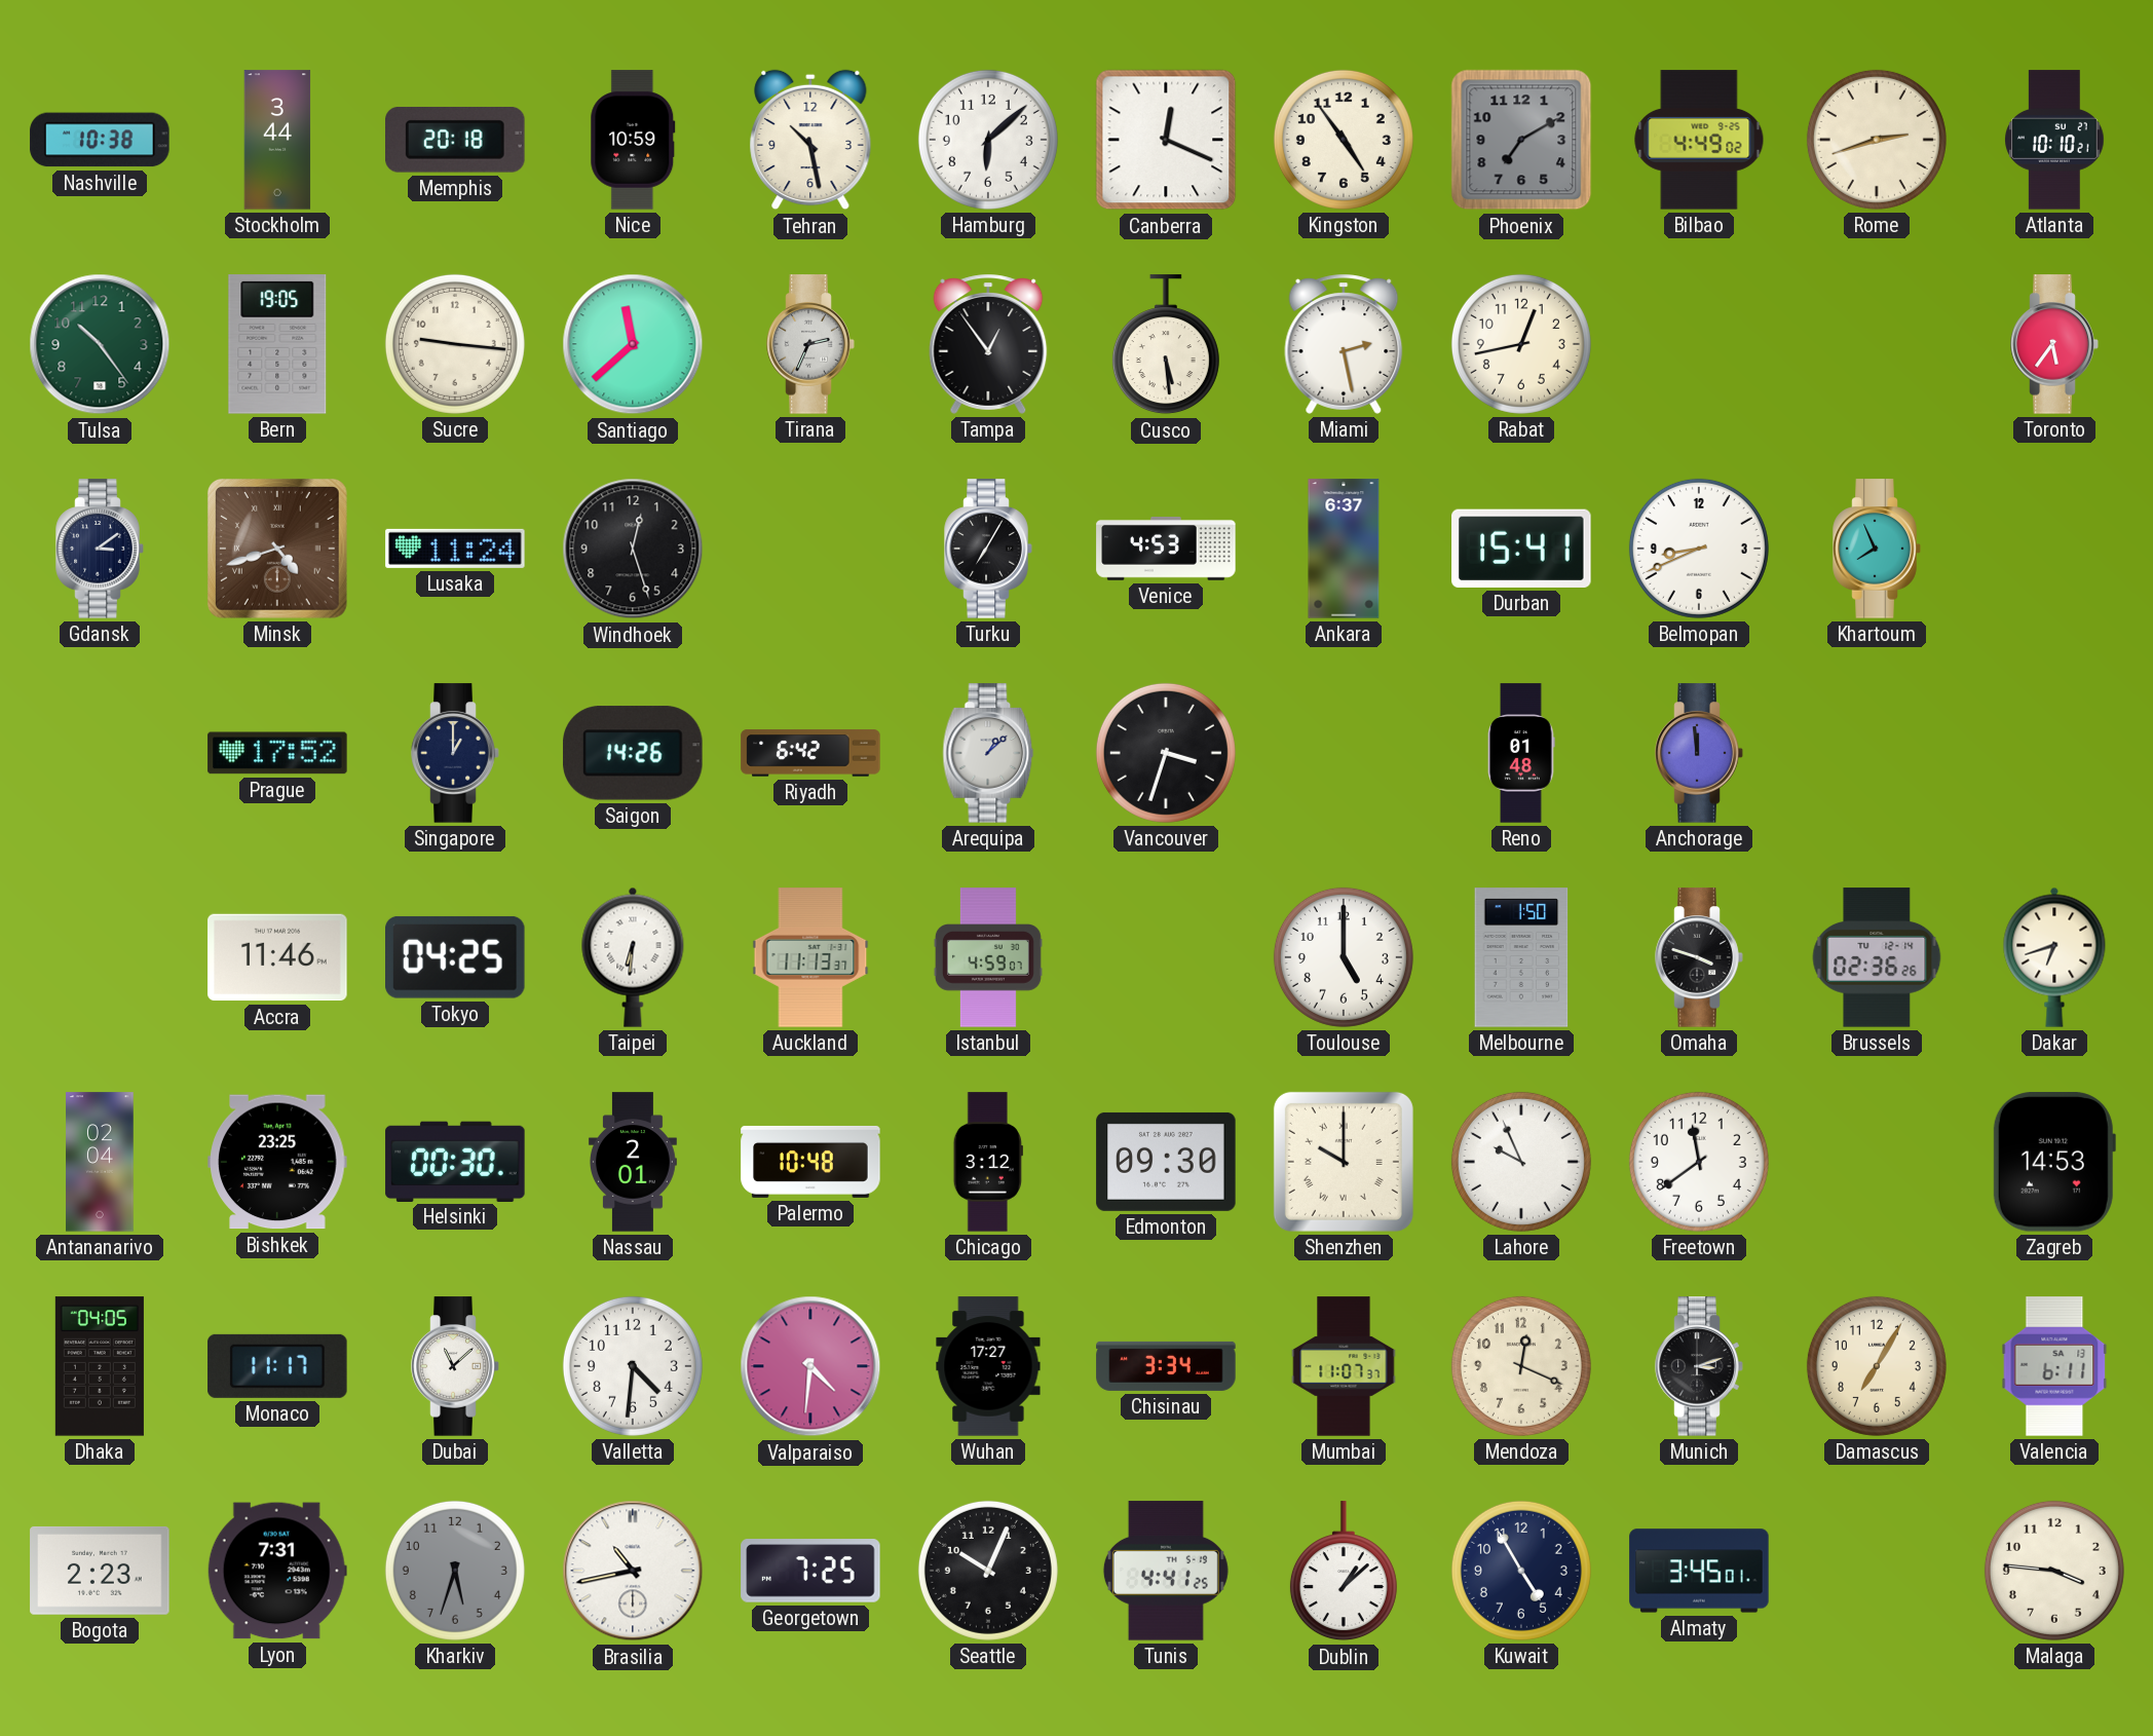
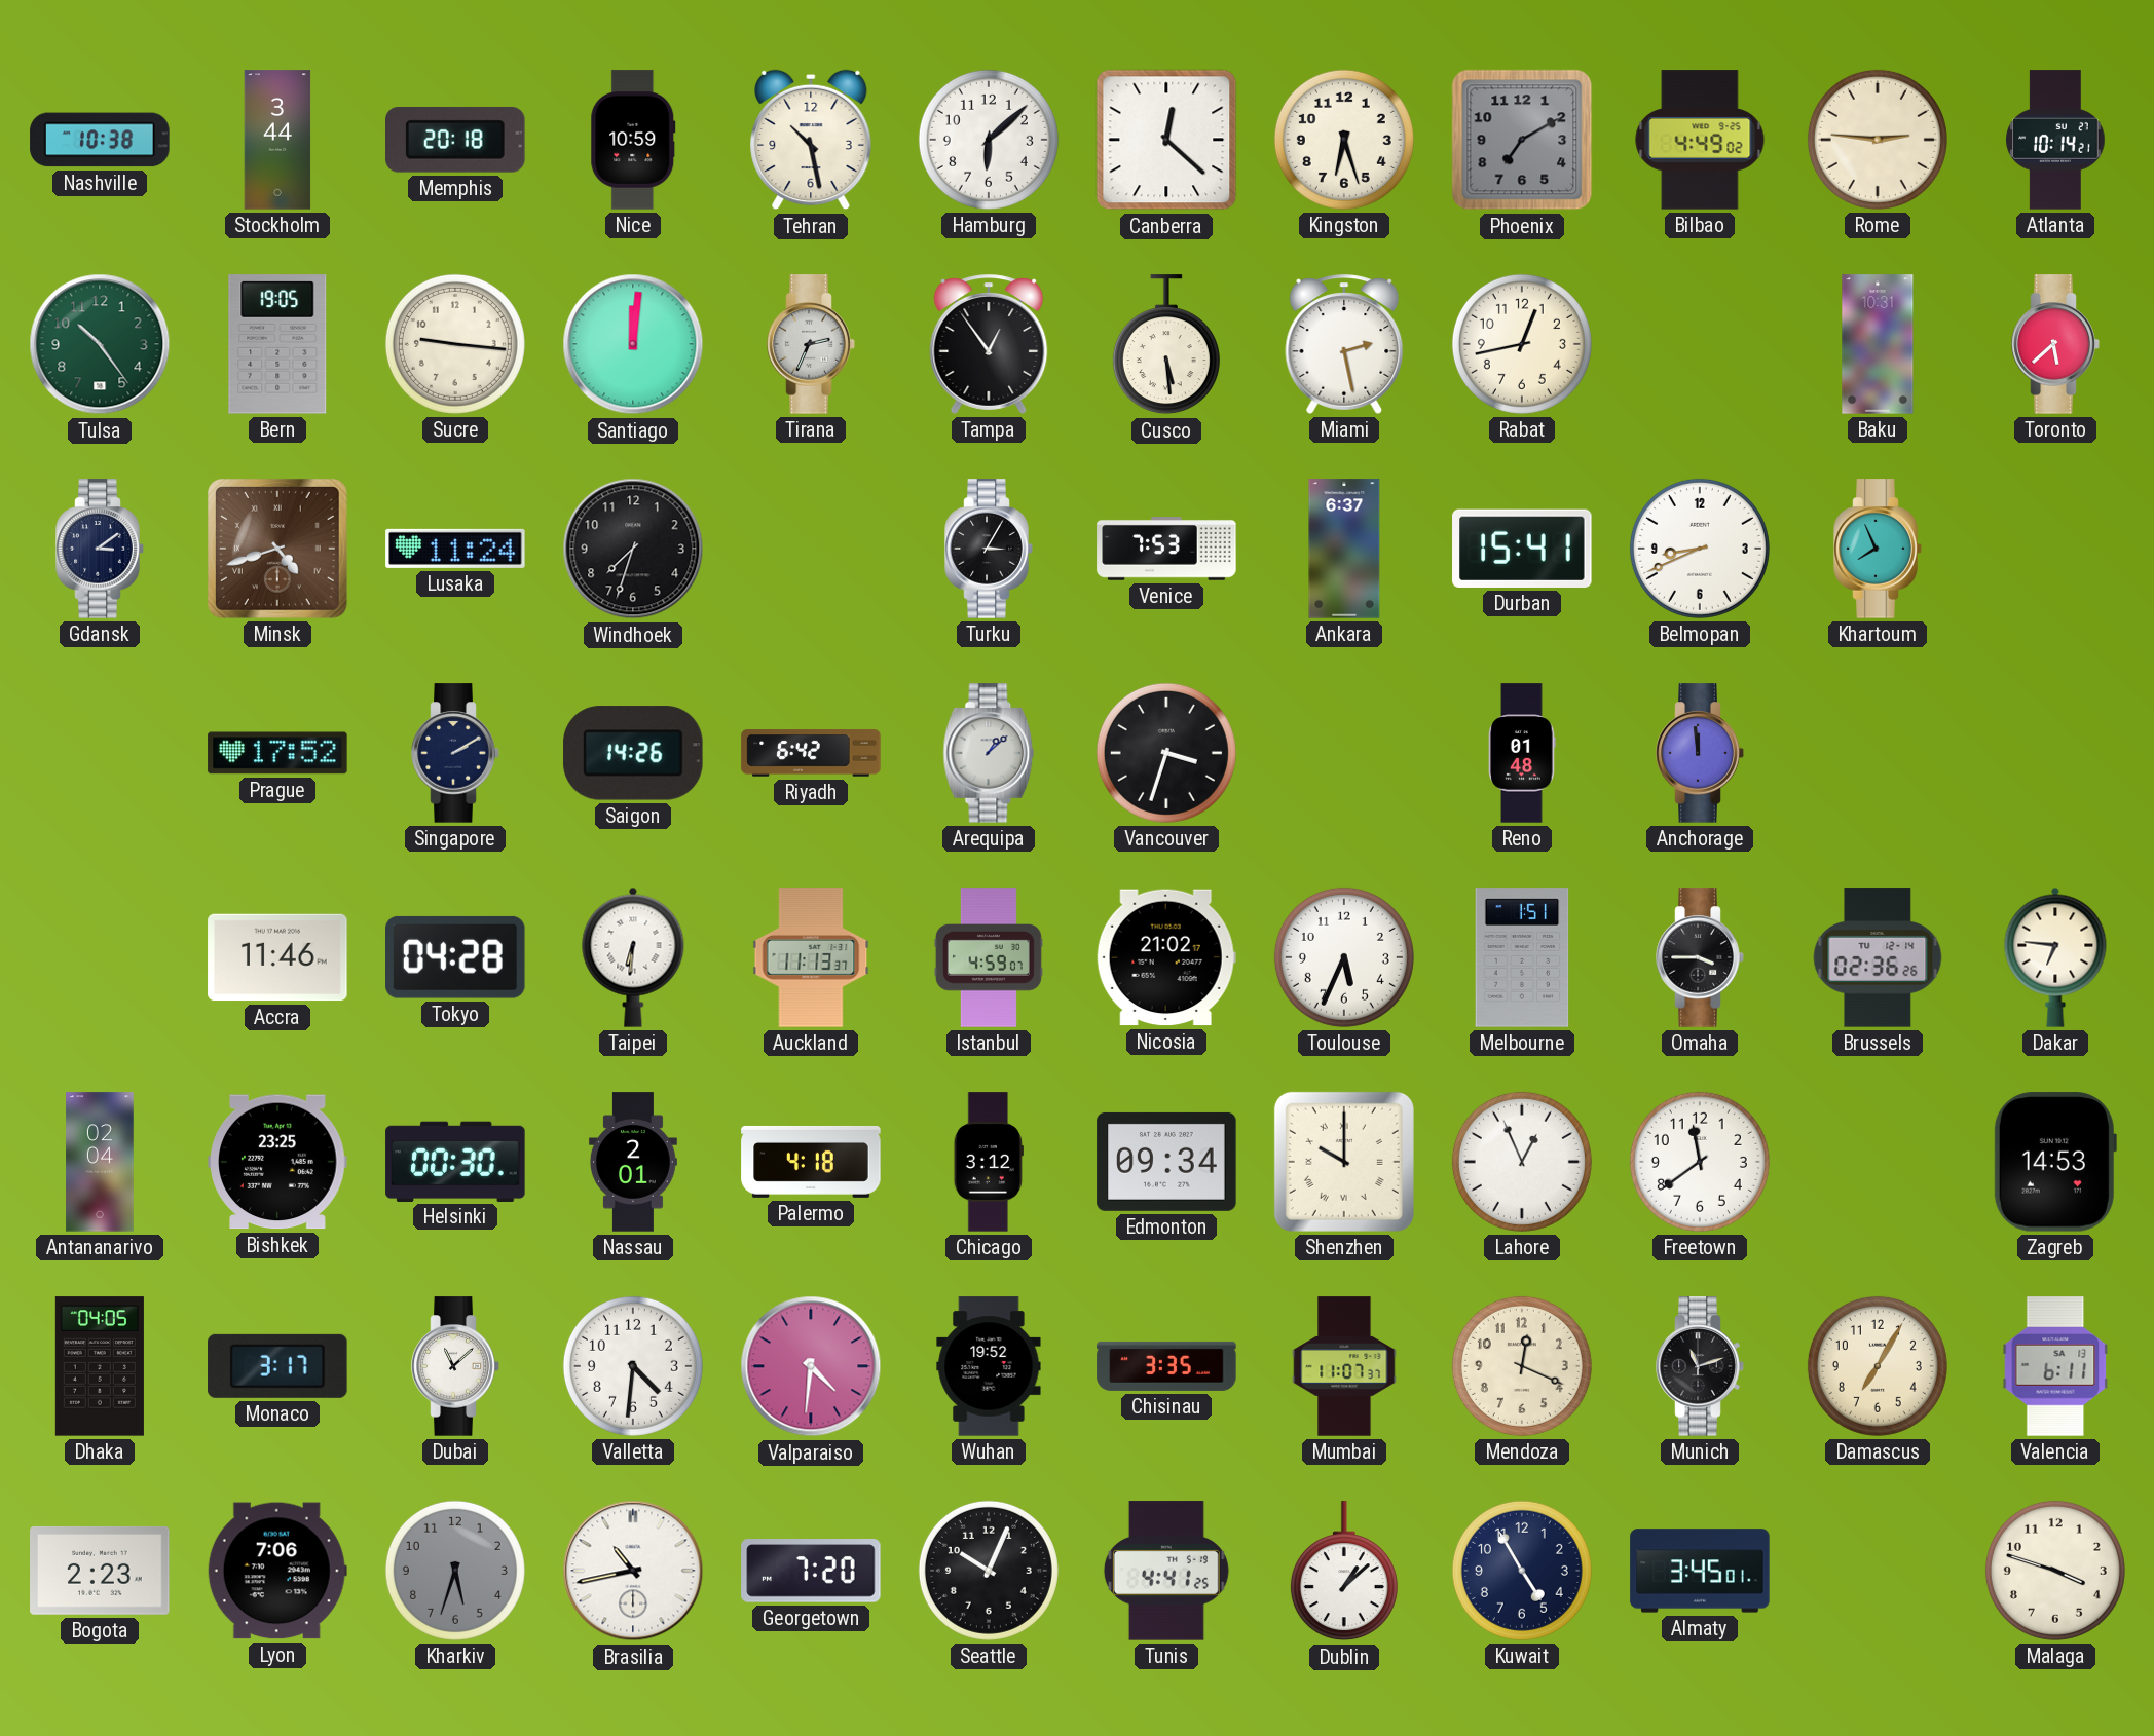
Canberra: 12:19 -> 12:22 (1166, 140)
Kingston: 4:54 -> 6:27 (1344, 140)
Rome: 2:42 -> 2:46 (1878, 140)
Atlanta: 10:10 -> 10:14 (2055, 140)
Santiago: 11:38 -> 12:01 (633, 344)
Baku: none -> 10:31 (1878, 344)
Toronto: 5:36 -> 5:38 (2055, 344)
Windhoek: 12:27 -> 7:33 (633, 549)
Turku: 7:05 -> 3:05 (989, 549)
Venice: 4:53 -> 7:53 (1166, 550)
Singapore: 1:00 -> 2:10 (455, 753)
Tokyo: 04:25 -> 04:28 (456, 957)
Nicosia: none -> 21:02 (1166, 957)
Toulouse: 5:00 -> 5:34 (1344, 957)
Melbourne: 1:50 -> 1:51 (1522, 957)
Omaha: 3:48 -> 3:45 (1700, 957)
Dakar: 6:42 -> 6:46 (2055, 957)
Palermo: 10:48 -> 4:18 (811, 1162)
Edmonton: 09:30 -> 09:34 (1166, 1162)
Lahore: 9:56 -> 12:56 (1522, 1162)
Monaco: 11:17 -> 3:17 (277, 1366)
Wuhan: 17:27 -> 19:52 (989, 1366)
Chisinau: 3:34 -> 3:35 (1166, 1366)
Munich: 3:12 -> 11:12 (1700, 1366)
Lyon: 7:31 -> 7:06 (277, 1571)
Georgetown: 7:25 -> 7:20 (811, 1571)
Malaga: 3:46 -> 3:48 (2055, 1571)
